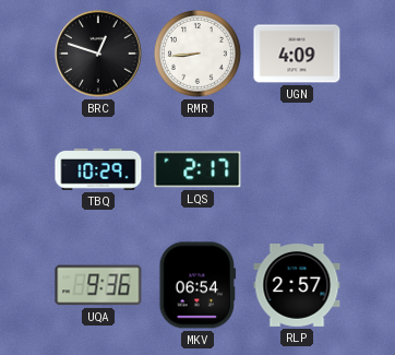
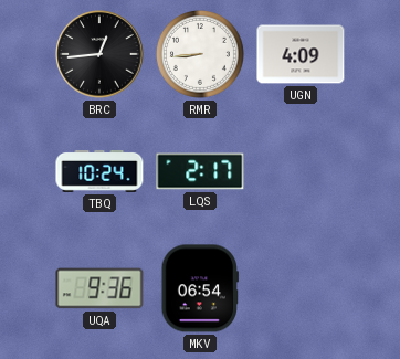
BRC: 12:48 -> 12:44 (99, 54)
TBQ: 10:29 -> 10:24 (99, 171)
RLP: 2:57 -> none (297, 286)
